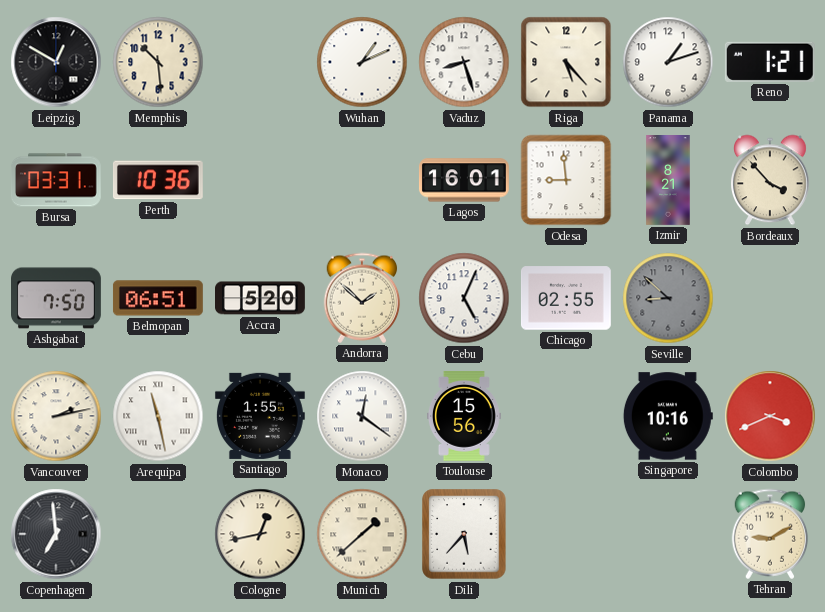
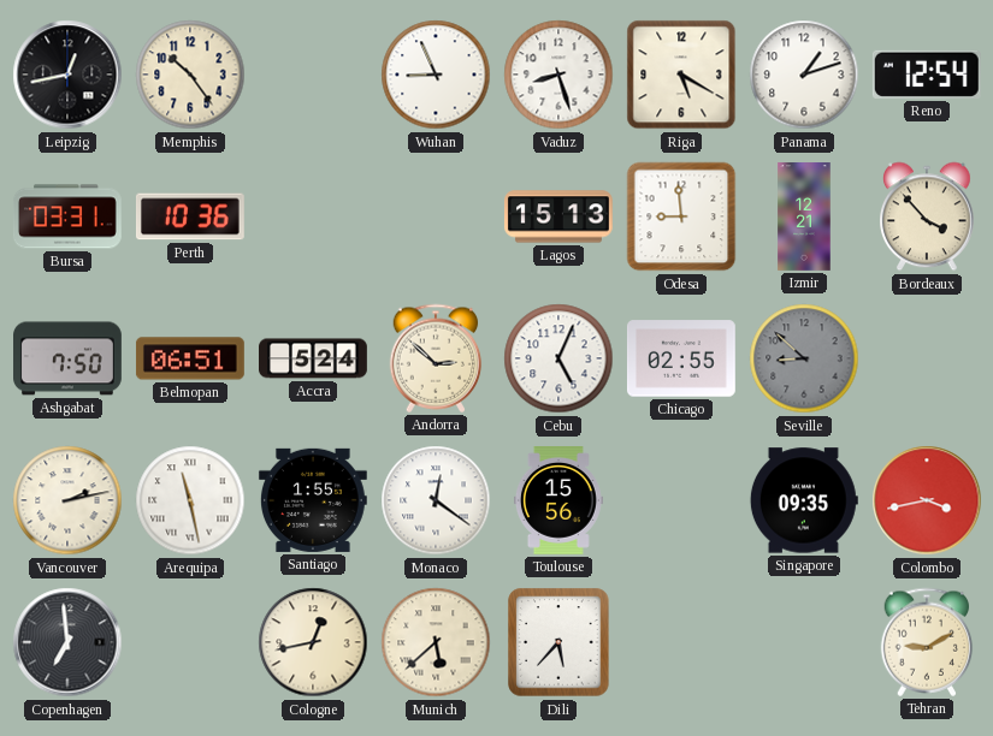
Leipzig: 12:50 -> 12:43 (67, 75)
Memphis: 10:29 -> 10:24 (190, 75)
Wuhan: 1:11 -> 8:56 (436, 75)
Riga: 5:23 -> 5:20 (681, 75)
Reno: 1:21 -> 12:54 (927, 75)
Lagos: 16:01 -> 15:13 (558, 216)
Izmir: 8:21 -> 12:21 (804, 218)
Accra: 5:20 -> 5:24 (314, 358)
Andorra: 1:52 -> 2:52 (436, 358)
Singapore: 10:16 -> 09:35 (804, 500)
Colombo: 3:41 -> 3:43 (927, 500)
Munich: 1:38 -> 5:38 (436, 642)
